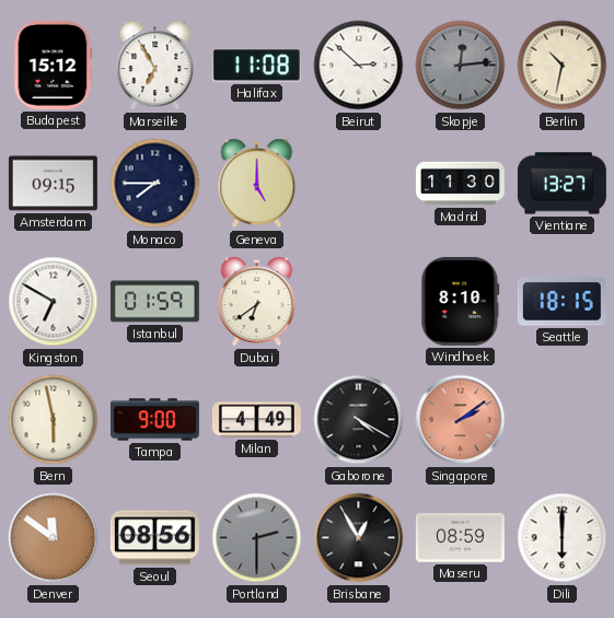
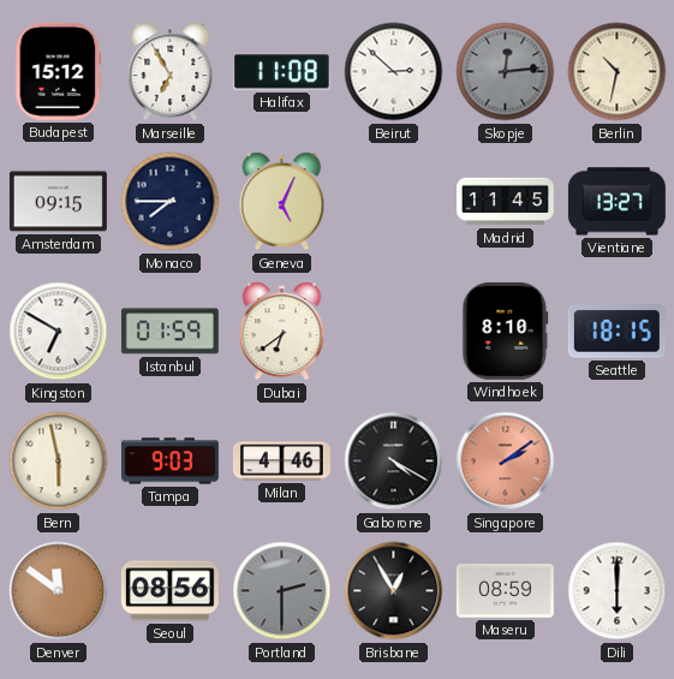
Geneva: 5:00 -> 5:04 (282, 202)
Madrid: 11:30 -> 11:45 (506, 202)
Tampa: 9:00 -> 9:03 (169, 461)
Milan: 4:49 -> 4:46 (281, 461)
